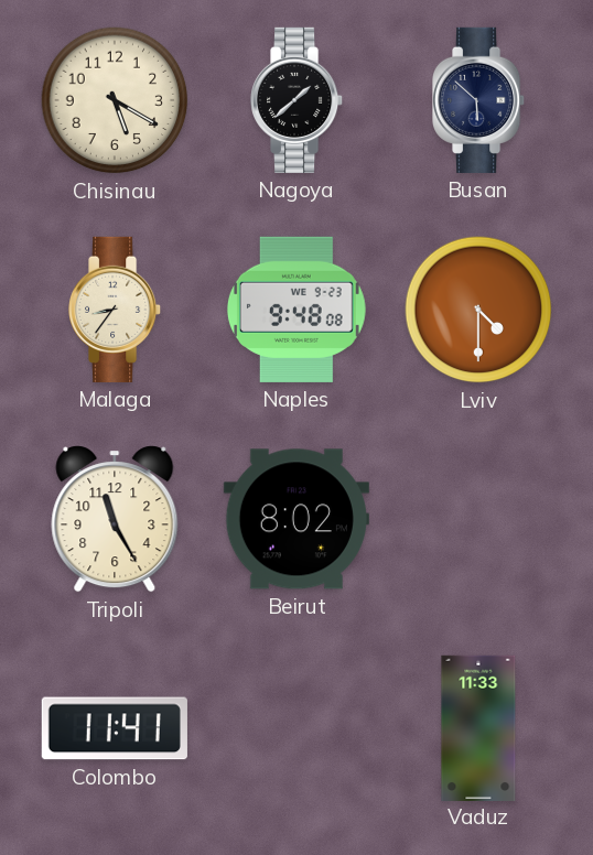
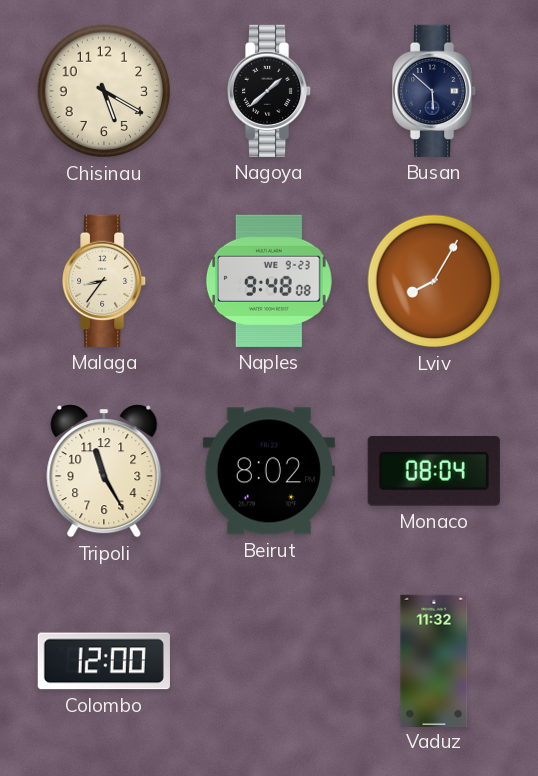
Lviv: 4:30 -> 8:05 (434, 281)
Monaco: none -> 08:04 (434, 471)
Colombo: 11:41 -> 12:00 (104, 661)
Vaduz: 11:33 -> 11:32 (434, 660)
